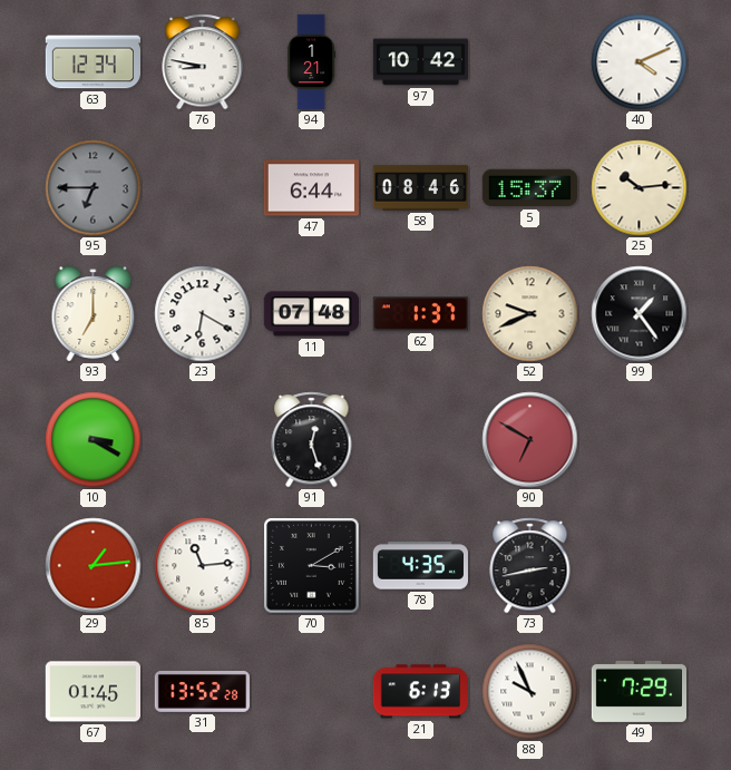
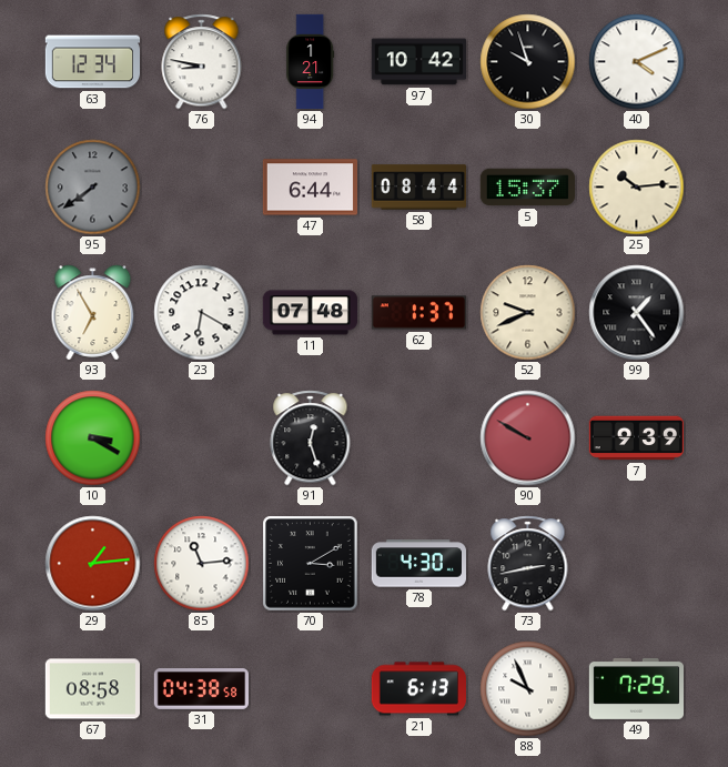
30: none -> 9:57 (528, 62)
95: 6:45 -> 7:39 (93, 188)
58: 08:46 -> 08:44 (418, 188)
93: 7:00 -> 6:55 (93, 313)
90: 6:50 -> 9:50 (528, 438)
7: none -> 9:39 (636, 438)
78: 4:35 -> 4:30 (418, 564)
67: 01:45 -> 08:58 (92, 689)
31: 13:52 -> 04:38 (201, 689)
